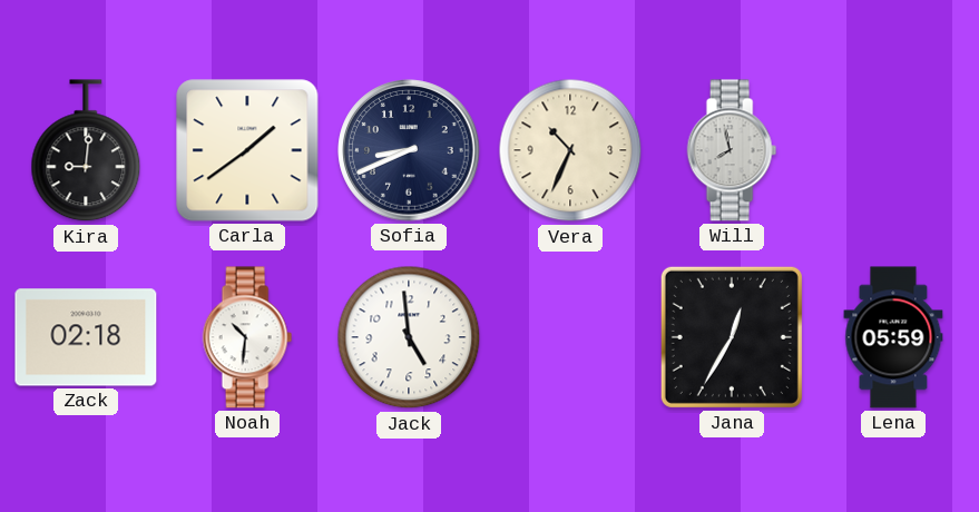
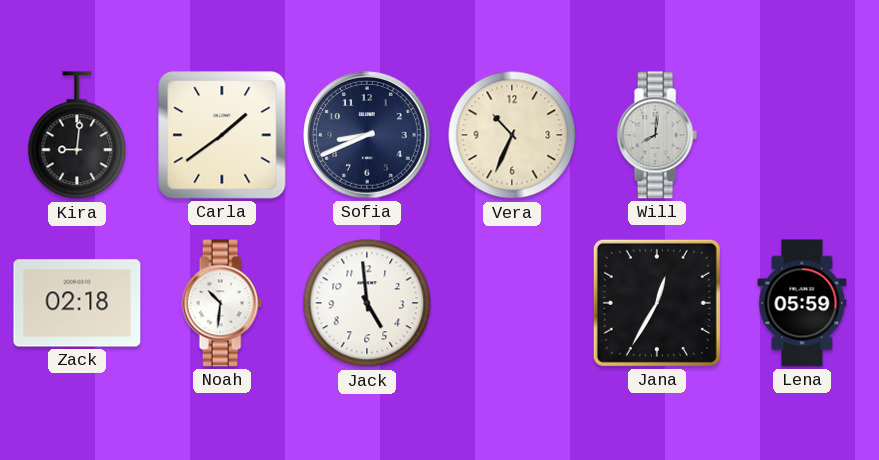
Will: 7:58 -> 8:01 (657, 135)
